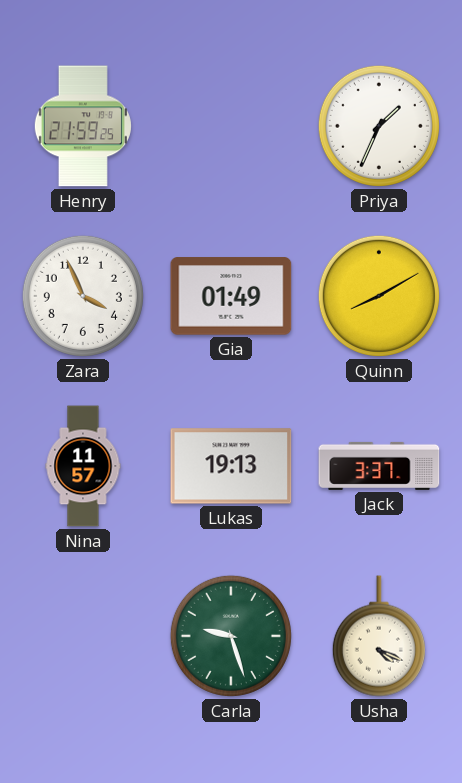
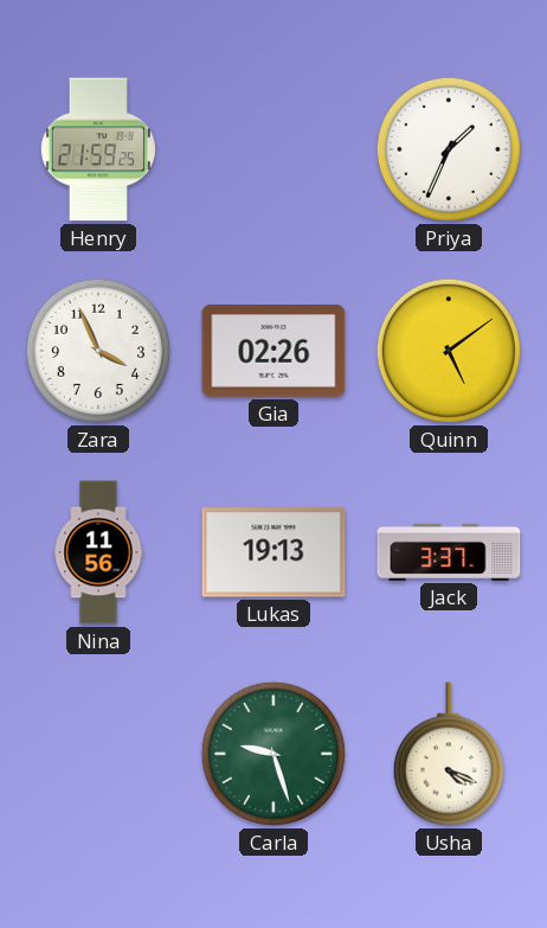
Gia: 01:49 -> 02:26 (273, 351)
Quinn: 8:10 -> 5:09 (449, 351)
Nina: 11:57 -> 11:56 (98, 552)
